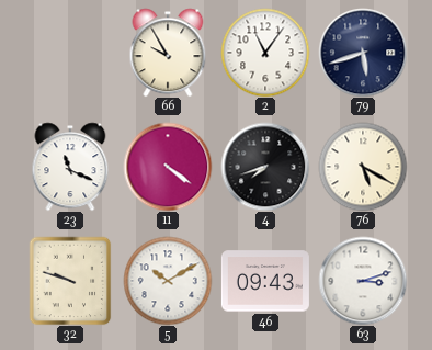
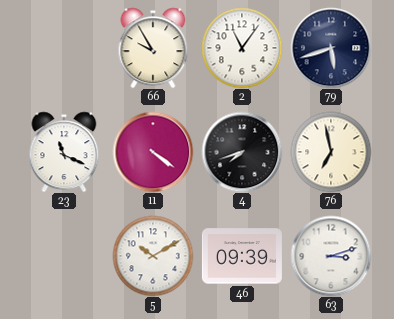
76: 5:20 -> 6:58 (331, 152)
32: 9:48 -> none (70, 281)
46: 09:43 -> 09:39 (242, 256)
